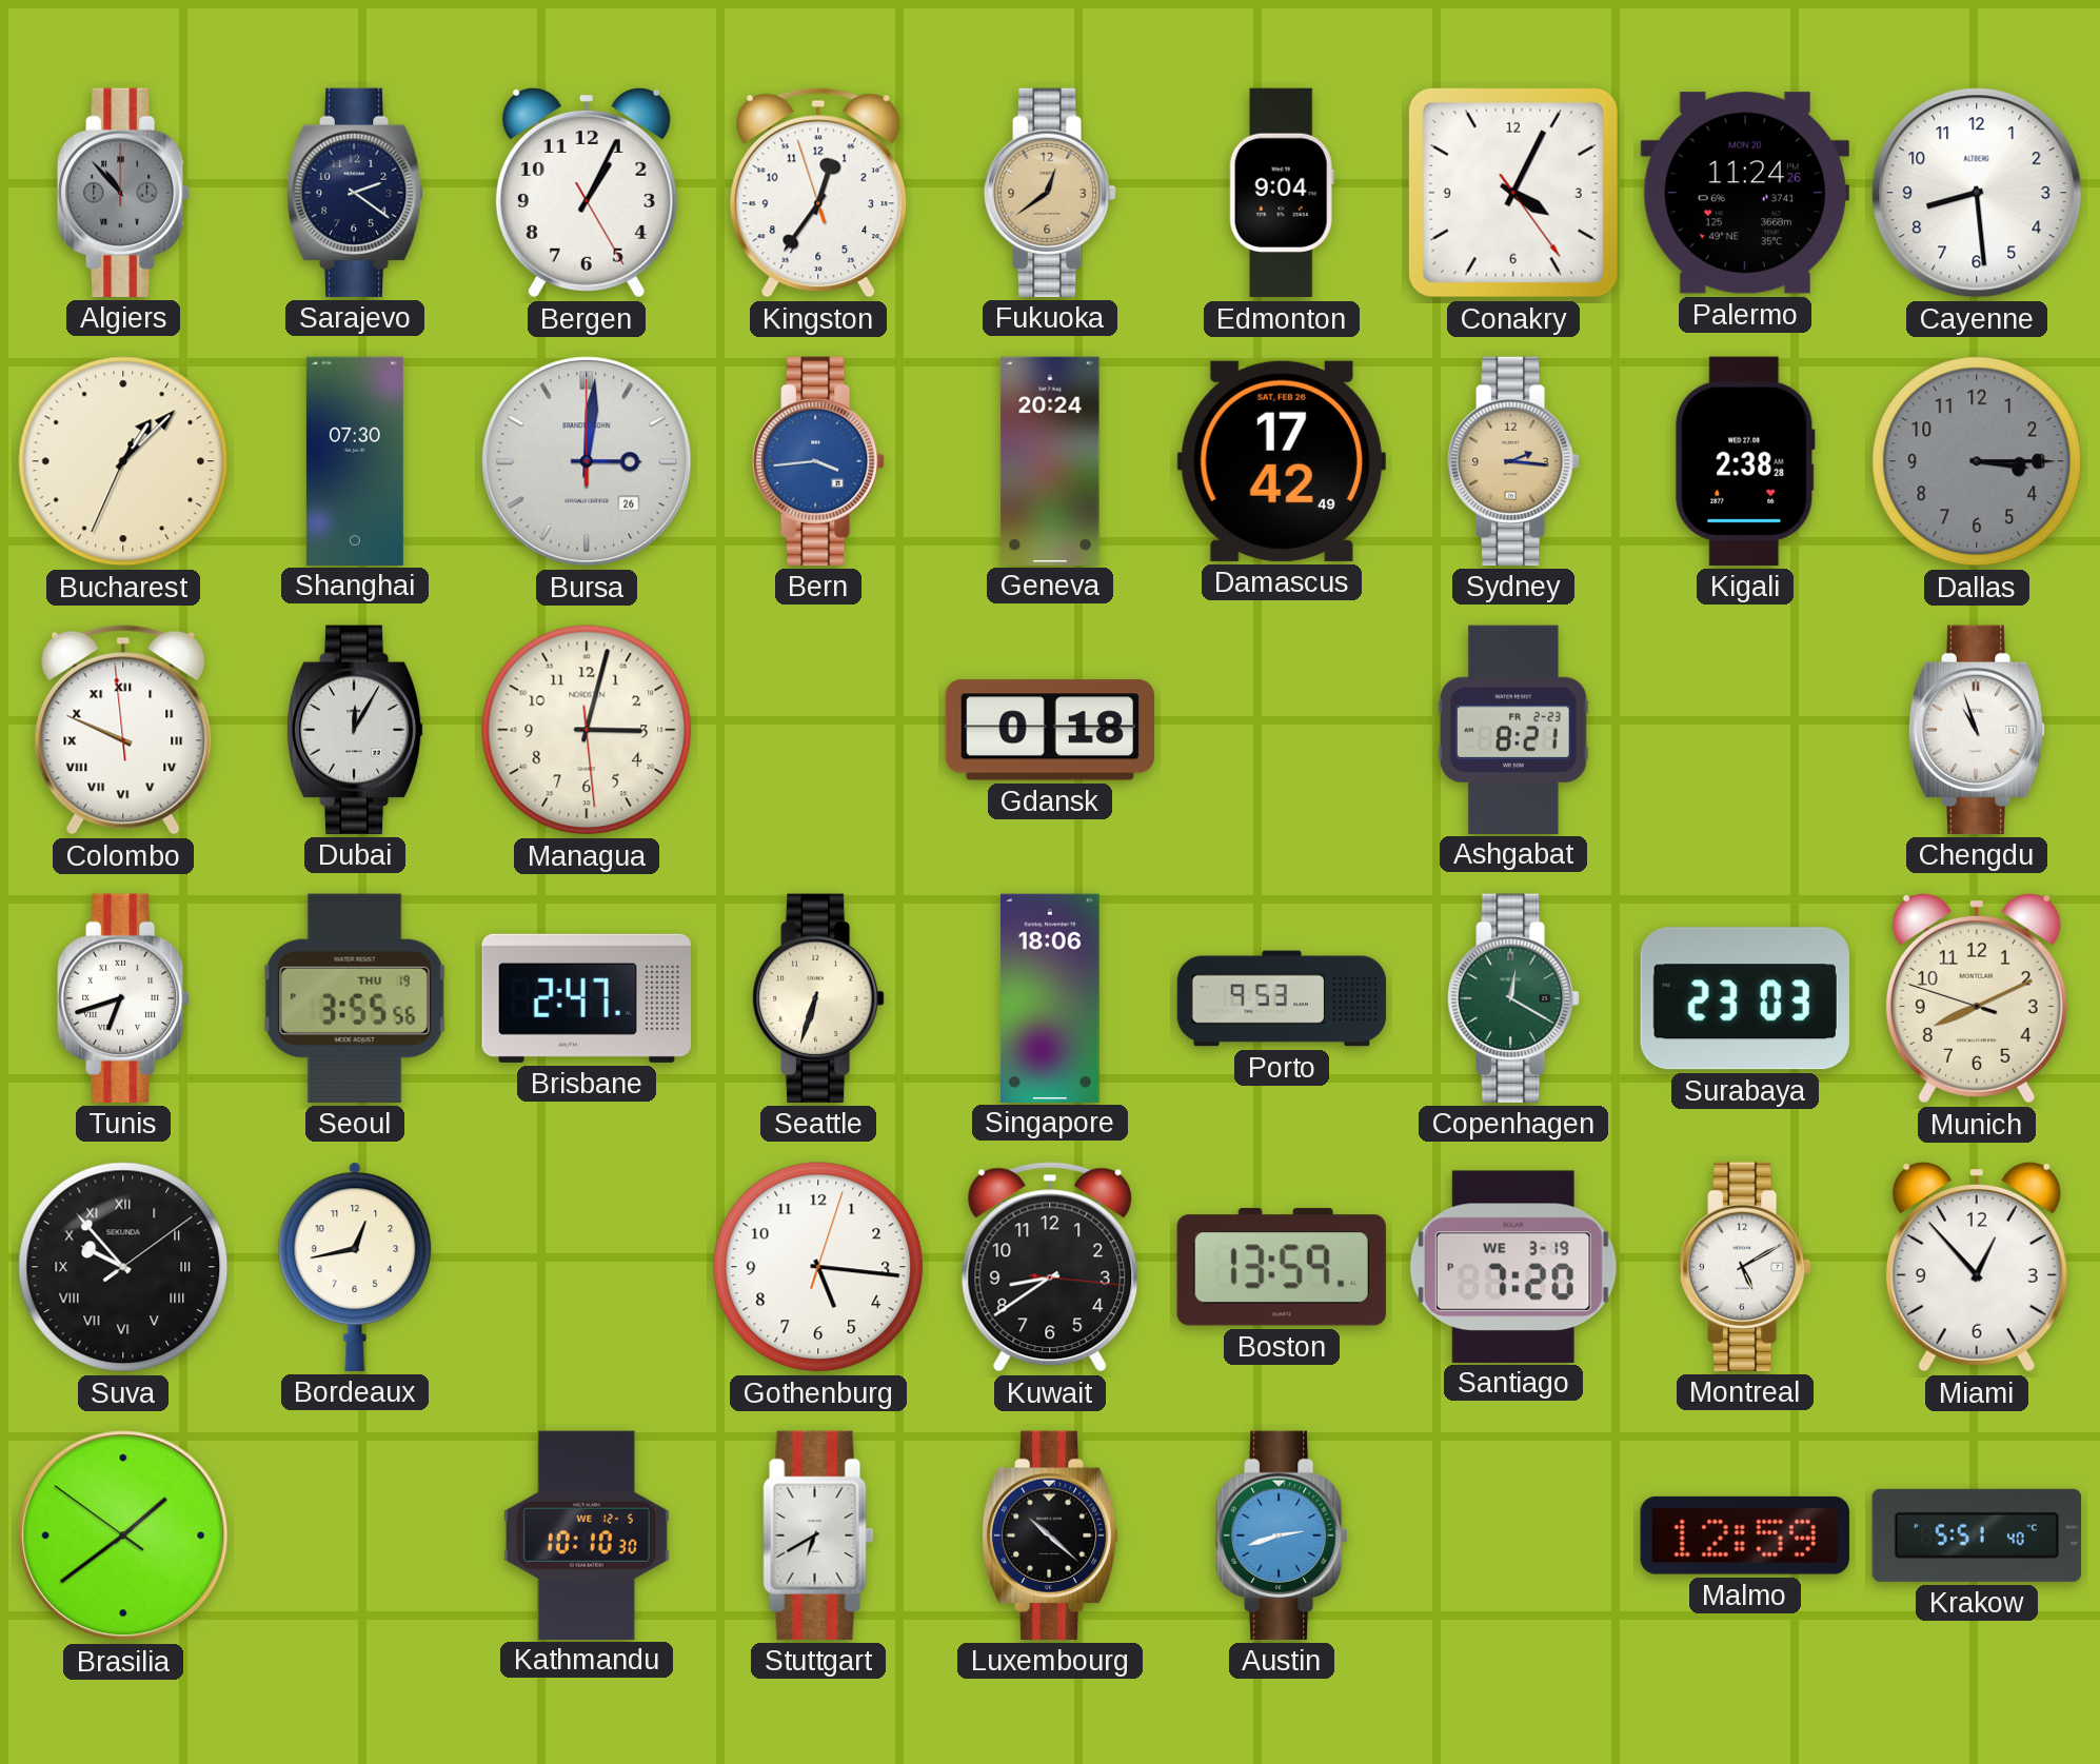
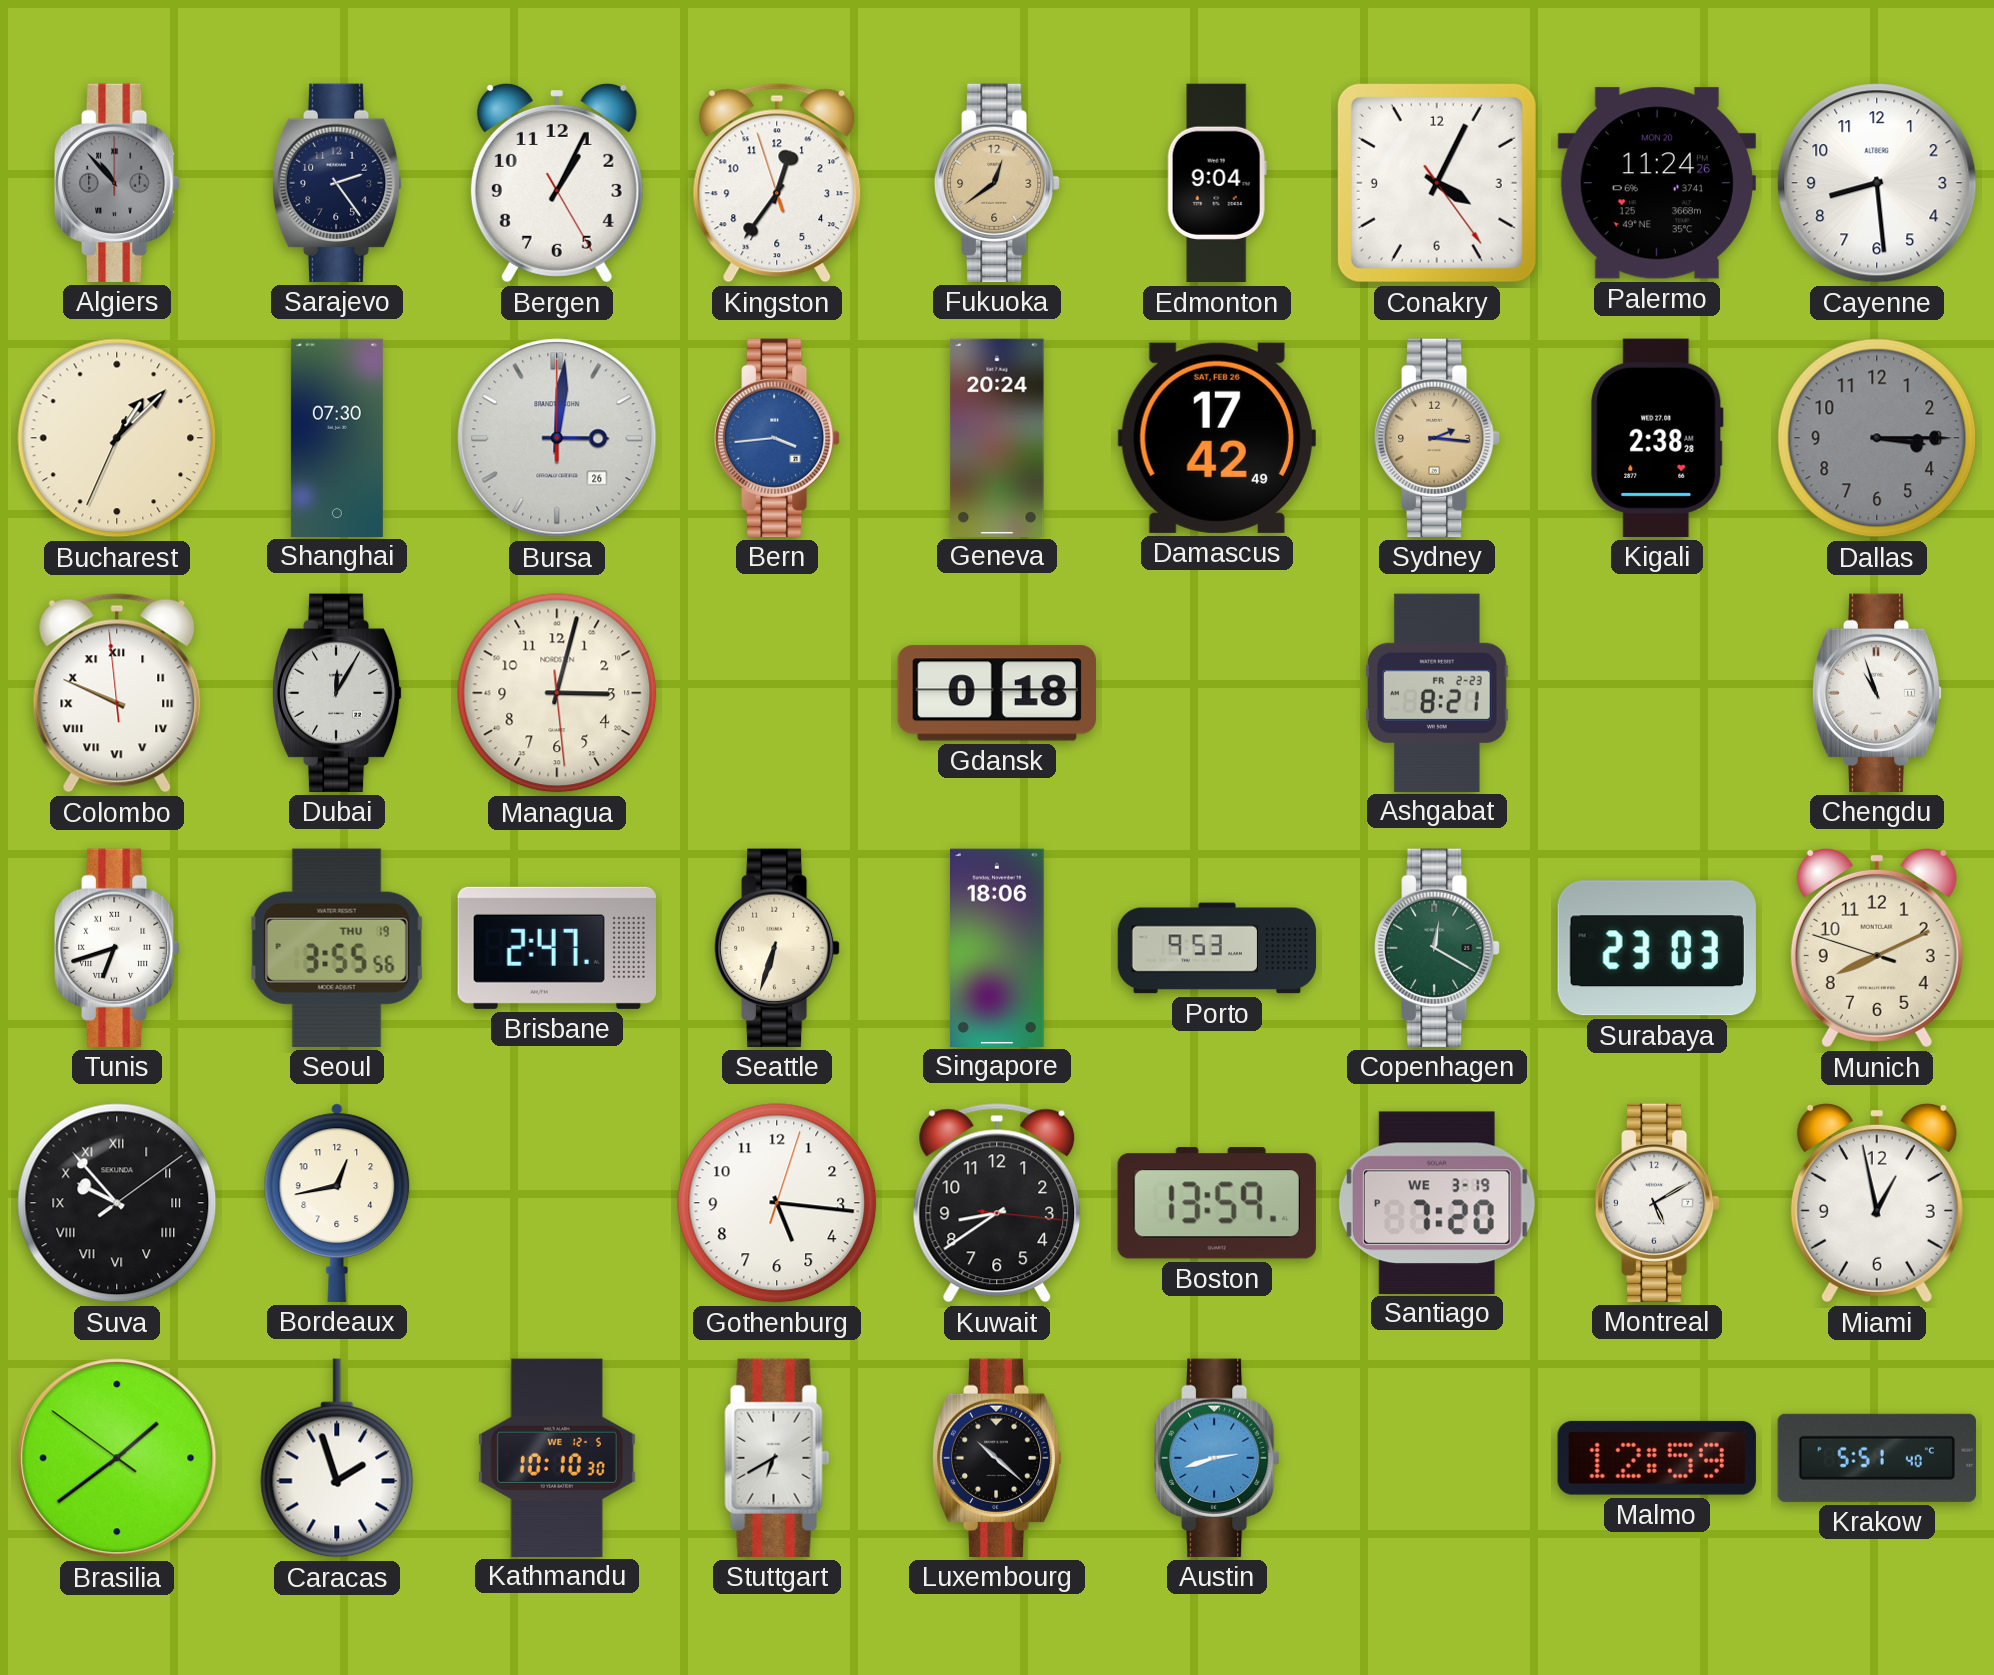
Sarajevo: 2:21 -> 2:24 (337, 183)
Miami: 12:53 -> 12:58 (1877, 1204)
Caracas: none -> 1:57 (337, 1458)
